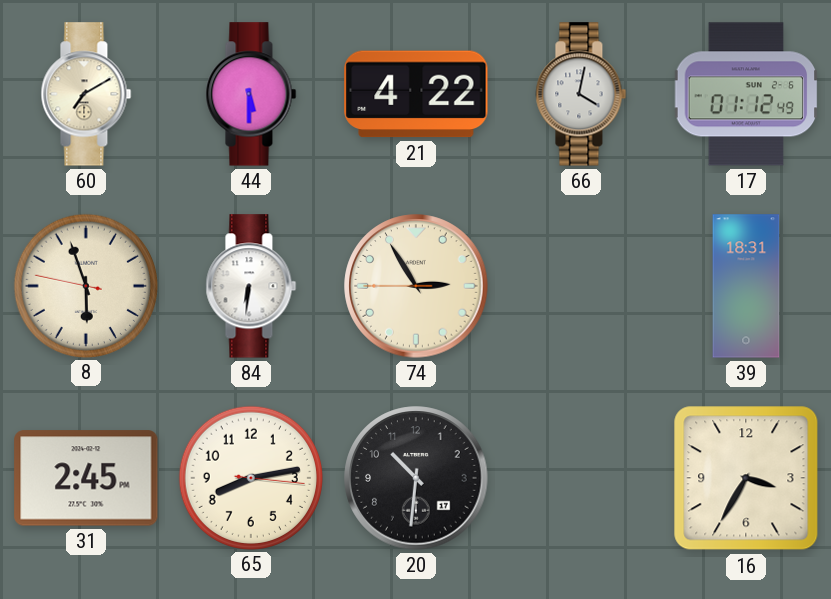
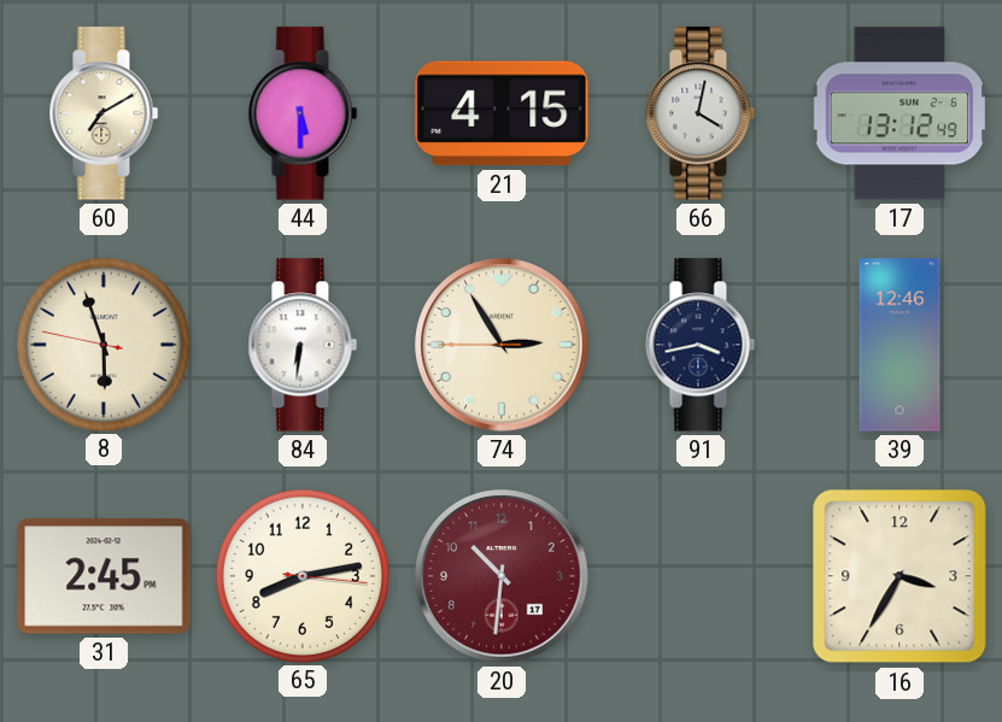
21: 4:22 -> 4:15 (502, 113)
17: 01:12 -> 13:12 (900, 113)
91: none -> 3:43 (701, 345)
39: 18:31 -> 12:46 (900, 345)
20 dial: black -> burgundy (502, 576)
